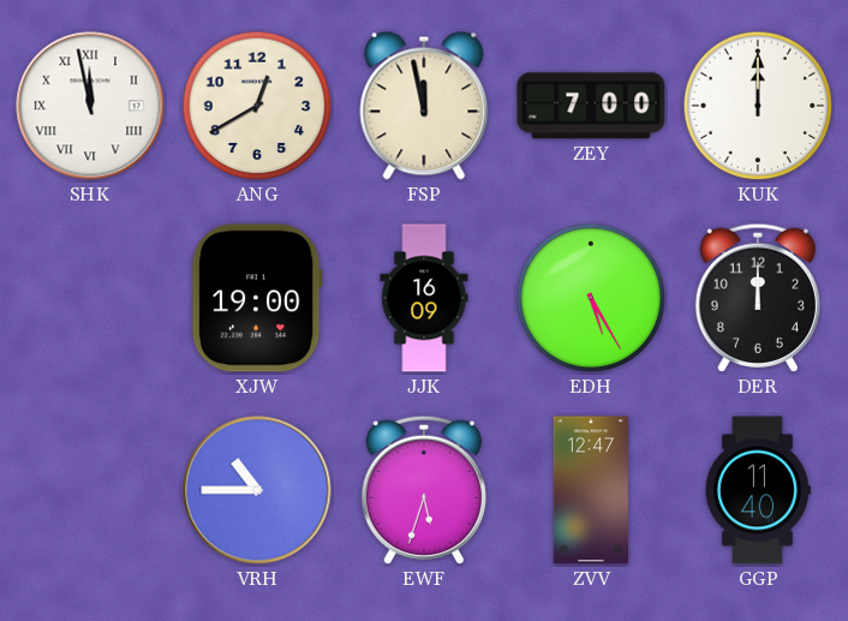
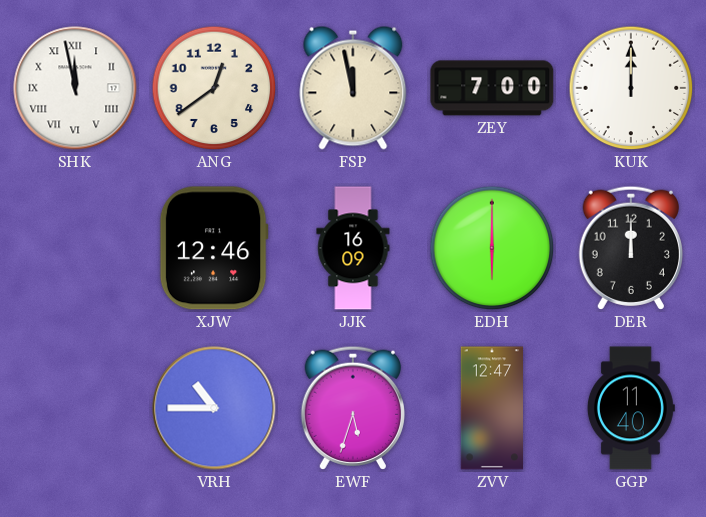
ANG: 12:40 -> 12:39 (214, 88)
XJW: 19:00 -> 12:46 (214, 248)
EDH: 5:25 -> 6:00 (492, 248)
